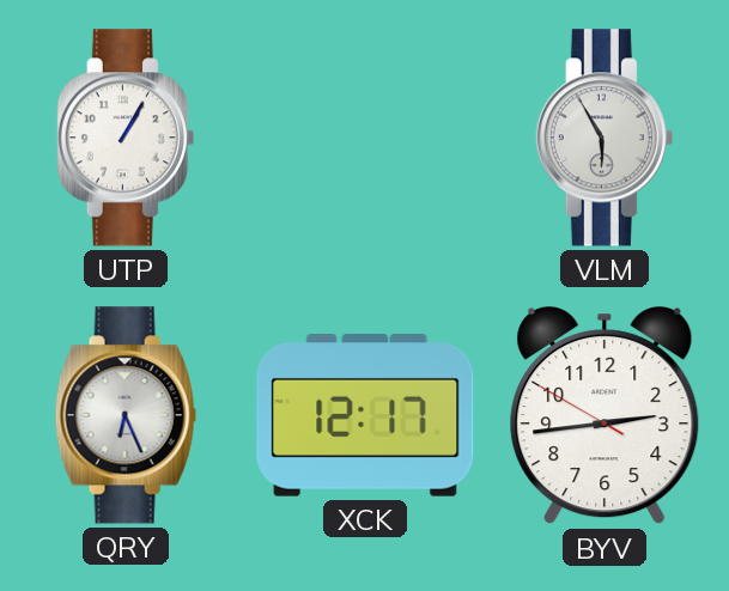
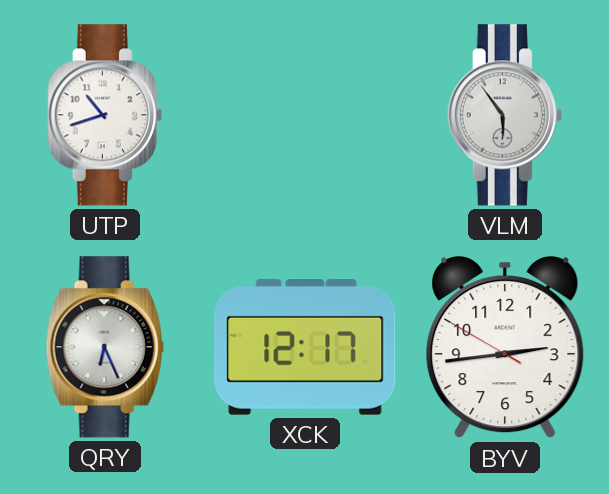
UTP: 1:05 -> 10:42 (105, 115)
VLM: 5:55 -> 5:54 (505, 115)
